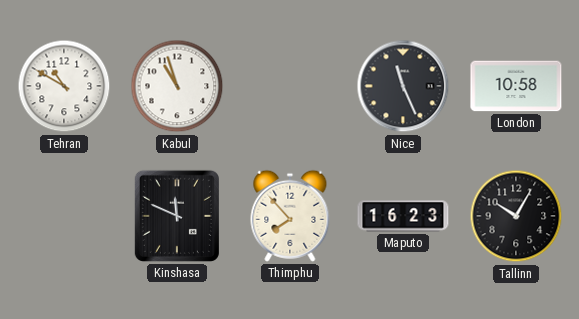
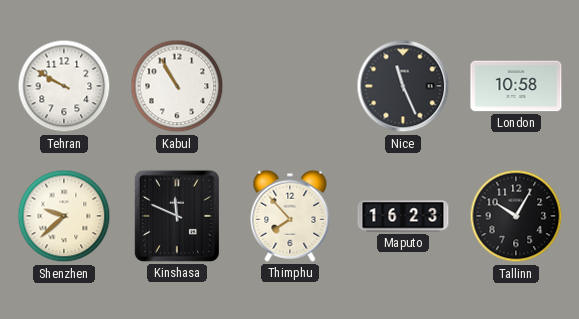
Tehran: 10:50 -> 9:50 (64, 86)
Kabul: 10:57 -> 10:55 (177, 86)
Shenzhen: none -> 9:38 (64, 216)
